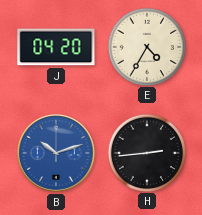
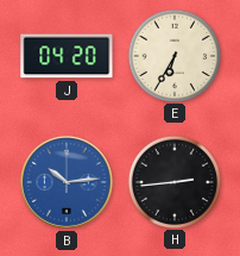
E: 4:35 -> 6:35 (173, 55)
B: 10:12 -> 10:14 (67, 182)
